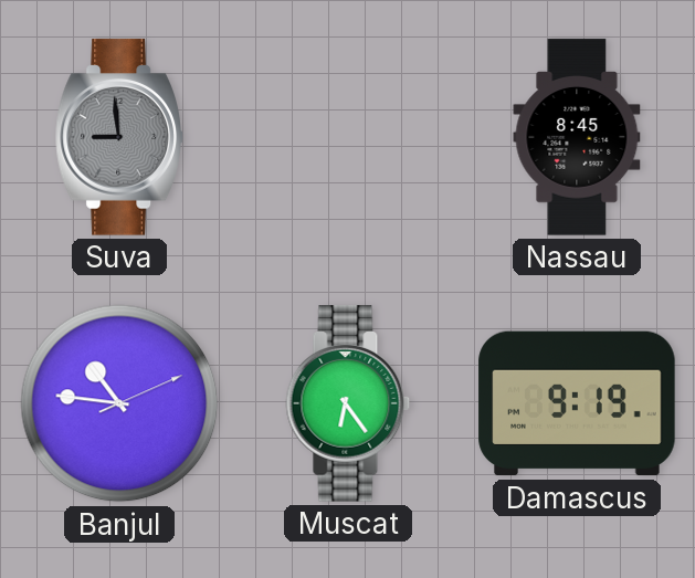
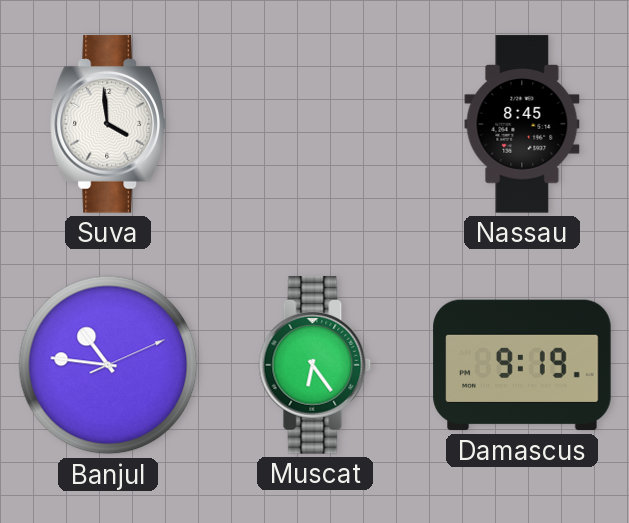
Suva: 8:59 -> 3:59 (108, 124)
Suva dial: grey -> white (108, 124)
